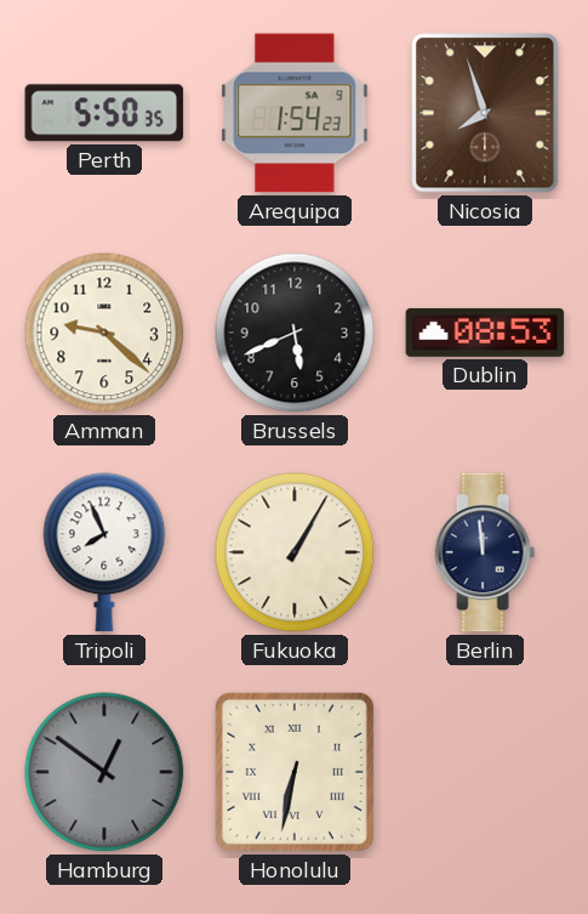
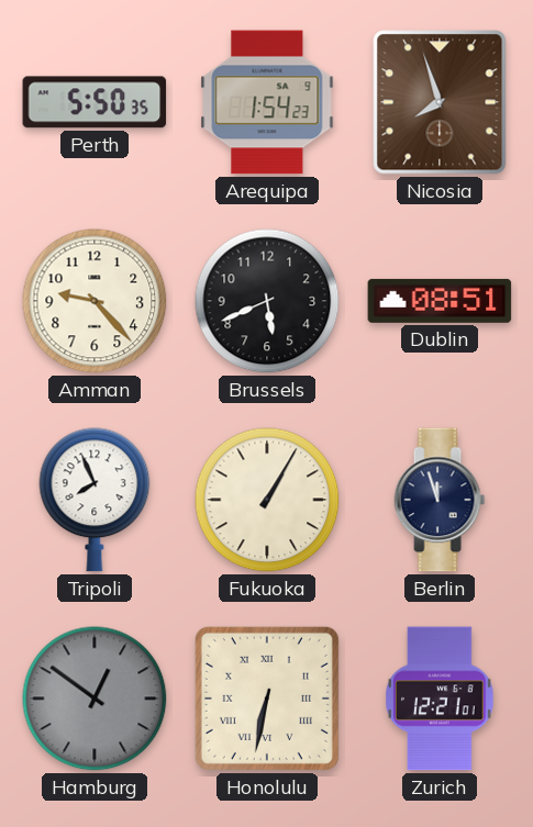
Amman: 9:22 -> 9:23 (95, 301)
Dublin: 08:53 -> 08:51 (440, 301)
Berlin: 11:59 -> 11:57 (440, 500)
Zurich: none -> 12:21 (441, 699)
